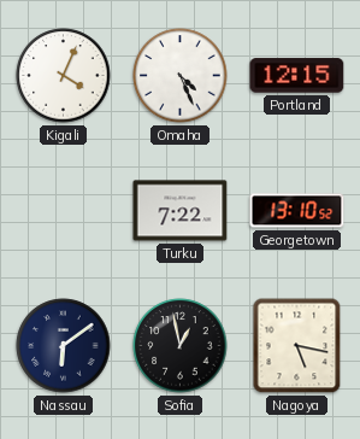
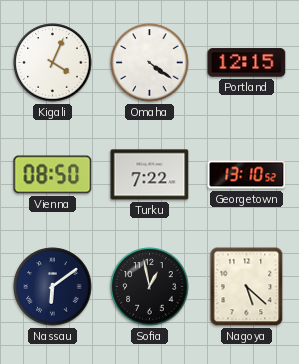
Omaha: 4:26 -> 4:21 (150, 63)
Vienna: none -> 08:50 (53, 175)
Nagoya: 5:17 -> 5:22 (247, 287)
